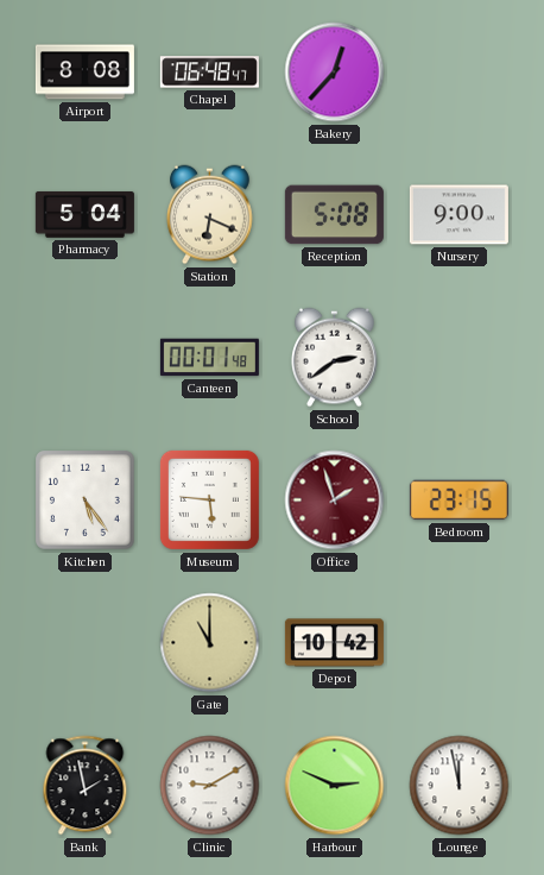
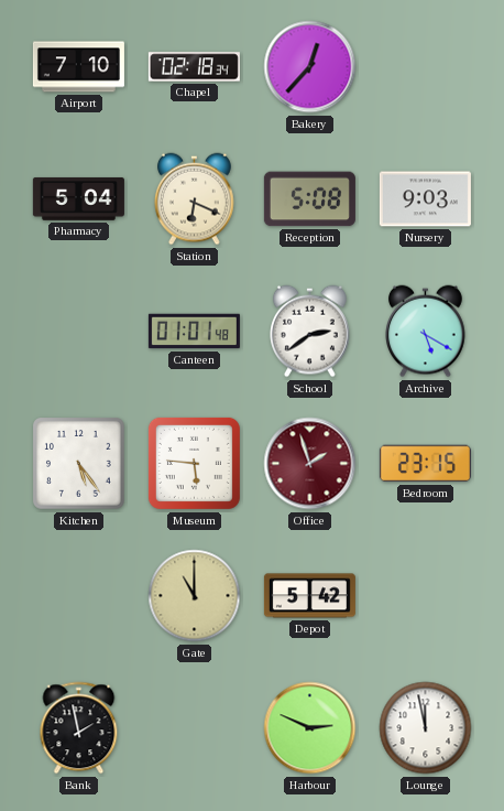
Airport: 8:08 -> 7:10 (78, 67)
Chapel: 06:48 -> 02:18 (194, 67)
Nursery: 9:00 -> 9:03 (425, 199)
Canteen: 00:01 -> 01:01 (194, 332)
Archive: none -> 5:20 (426, 332)
Depot: 10:42 -> 5:42 (309, 596)
Clinic: 9:10 -> none (210, 786)
